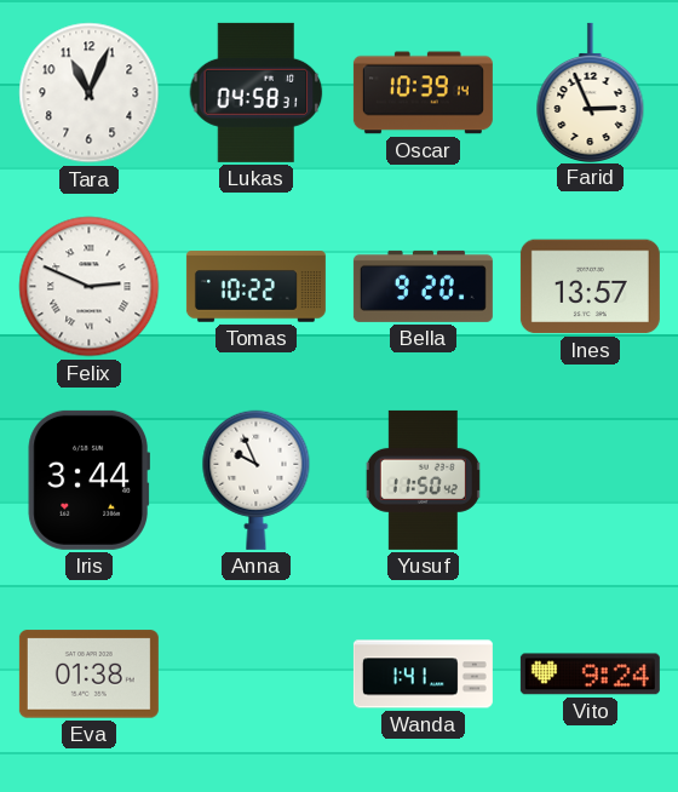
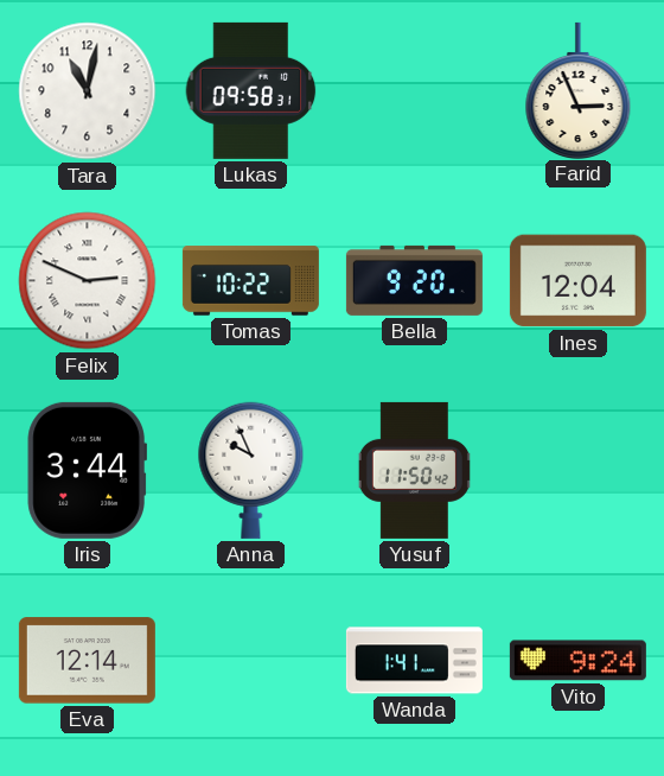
Tara: 11:04 -> 11:02 (88, 91)
Lukas: 04:58 -> 09:58 (251, 90)
Oscar: 10:39 -> none (423, 93)
Ines: 13:57 -> 12:04 (577, 281)
Eva: 01:38 -> 12:14 (87, 661)
